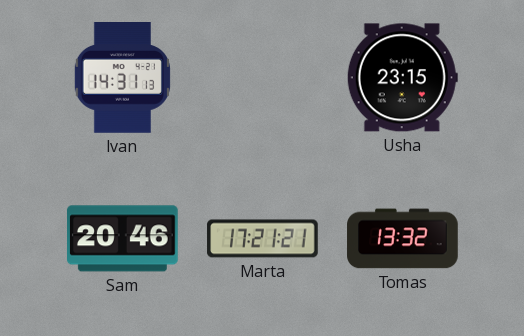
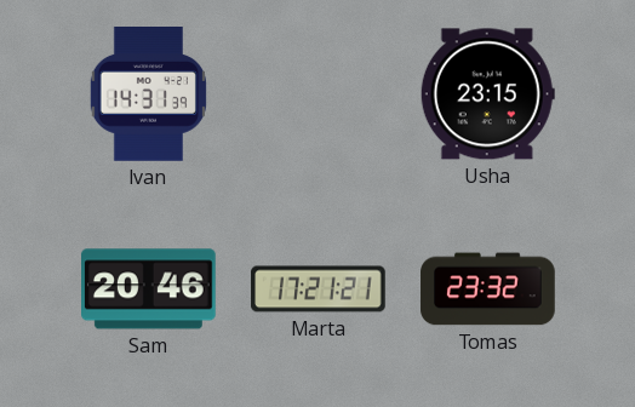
Ivan: 14:31:13 -> 14:31:39 (148, 94)
Tomas: 13:32 -> 23:32 (488, 290)
